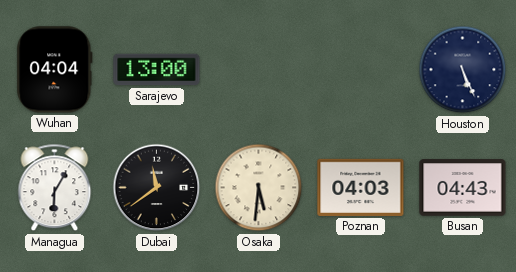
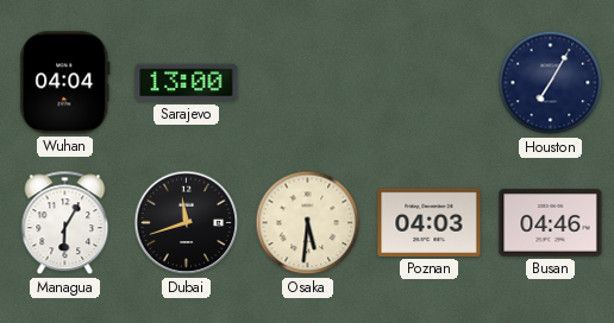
Houston: 5:26 -> 7:05 (551, 83)
Dubai: 11:39 -> 11:42 (187, 223)
Busan: 04:43 -> 04:46 (551, 223)
